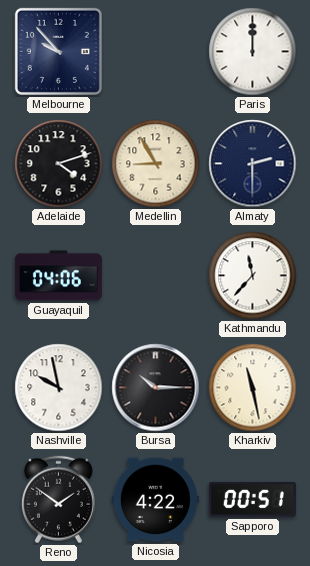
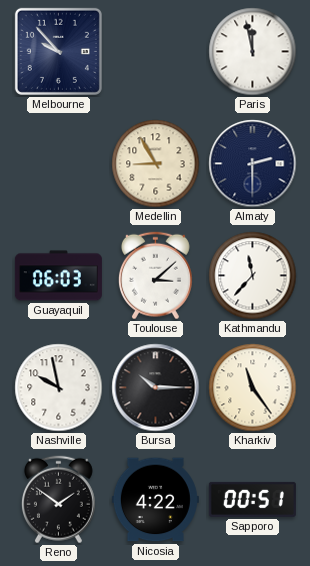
Paris: 12:00 -> 11:58 (253, 52)
Adelaide: 4:12 -> none (59, 164)
Guayaquil: 04:06 -> 06:03 (58, 276)
Toulouse: none -> 3:08 (155, 276)
Kharkiv: 11:28 -> 11:24 (253, 388)
